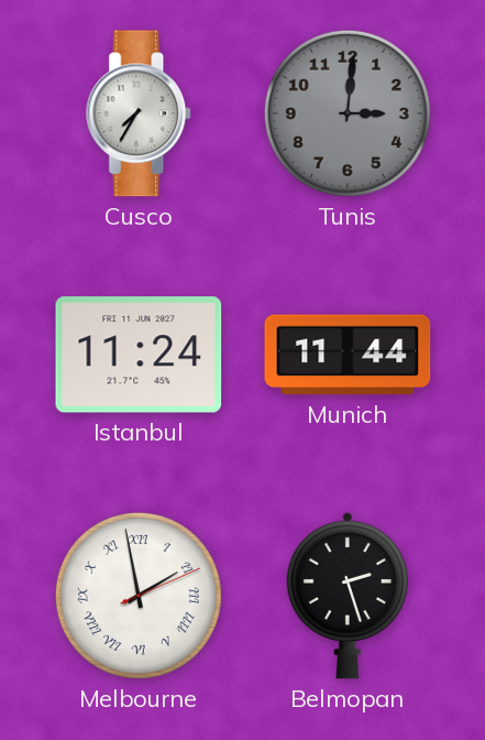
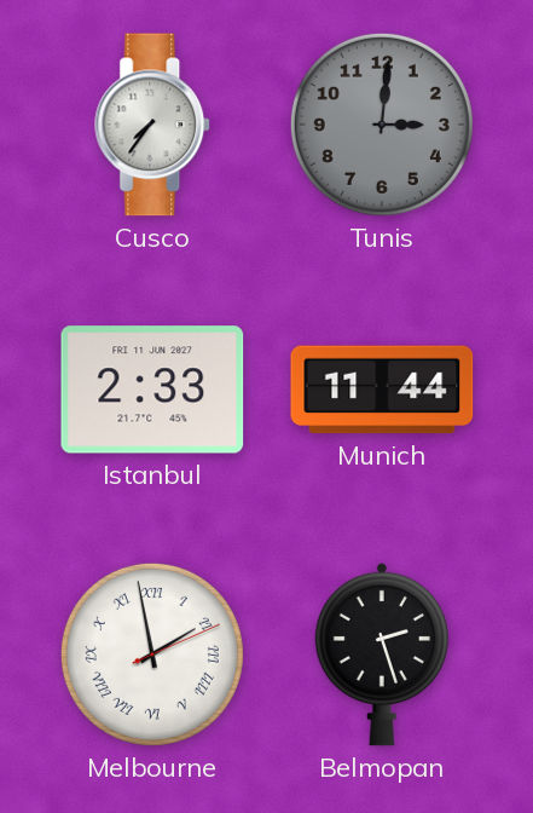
Cusco: 7:35 -> 7:36 (153, 125)
Istanbul: 11:24 -> 2:33 (152, 390)
